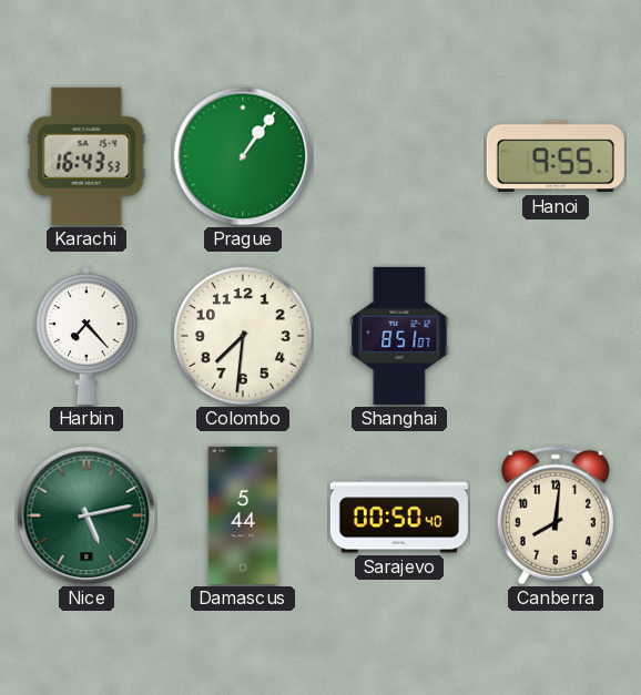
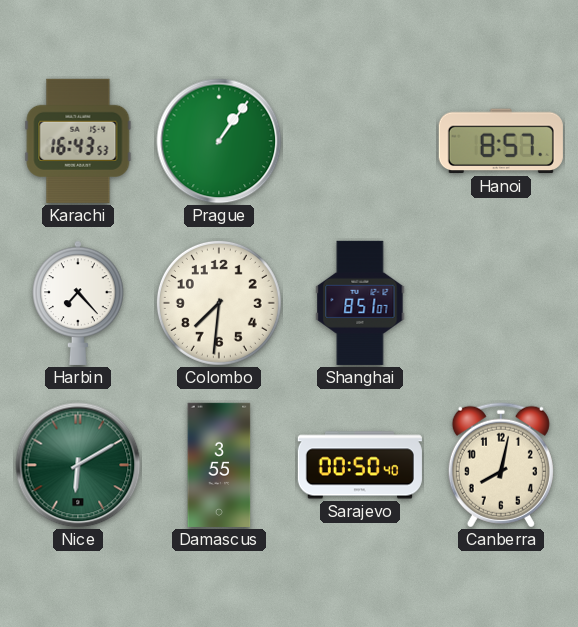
Hanoi: 9:55 -> 8:57 (501, 141)
Nice: 5:13 -> 6:10 (78, 465)
Damascus: 5:44 -> 3:55 (219, 465)
Canberra: 8:01 -> 8:02 (501, 465)
